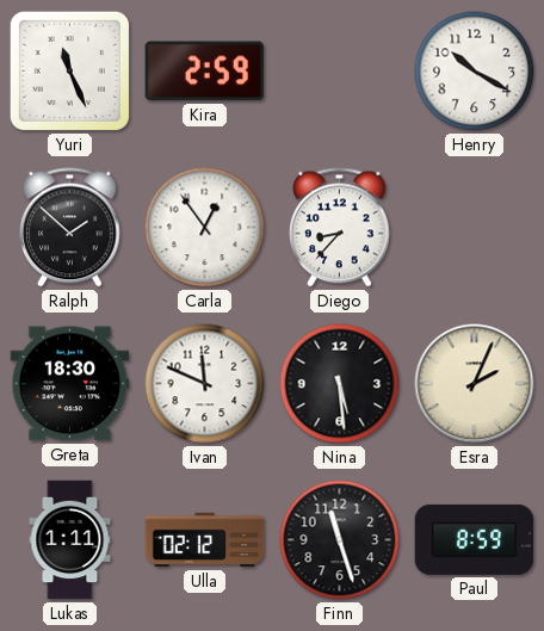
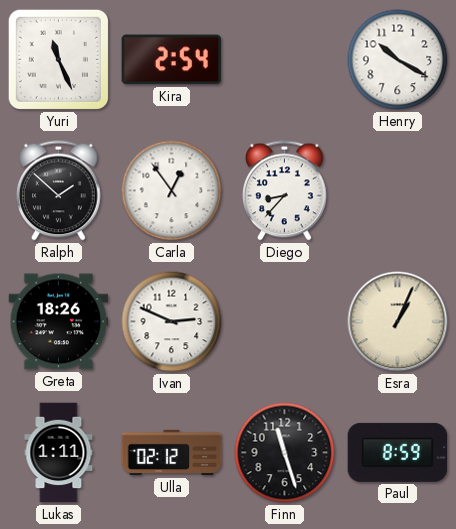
Kira: 2:59 -> 2:54 (172, 60)
Greta: 18:30 -> 18:26 (59, 322)
Ivan: 11:49 -> 2:49 (172, 322)
Nina: 5:29 -> none (340, 384)
Esra: 2:04 -> 1:04 (398, 322)
